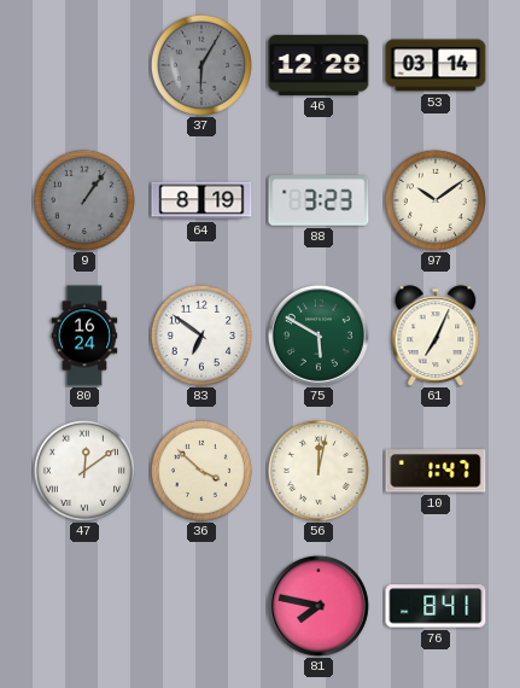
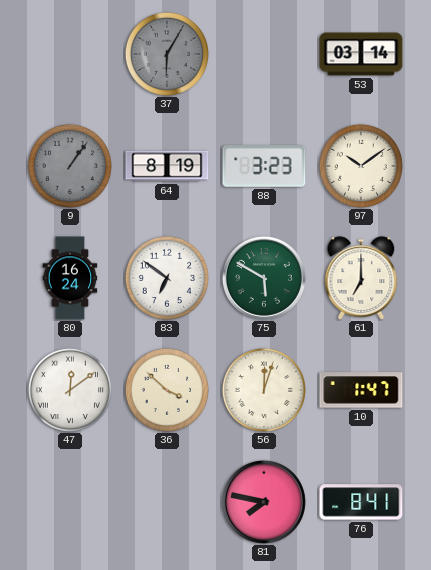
46: 12:28 -> none (319, 65)
61: 7:04 -> 7:00 (361, 278)
56: 12:02 -> 12:03 (264, 390)
